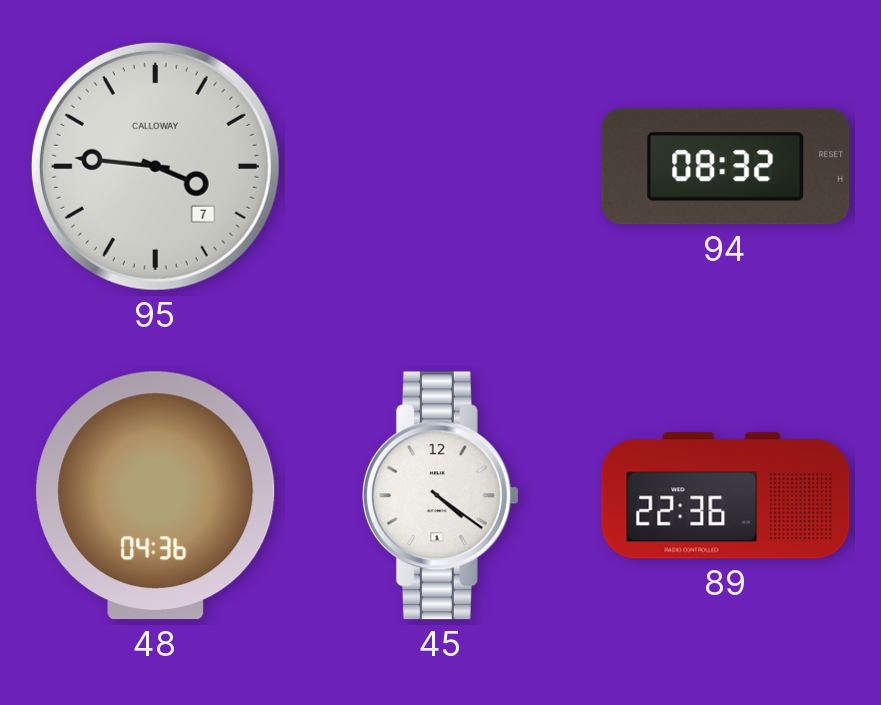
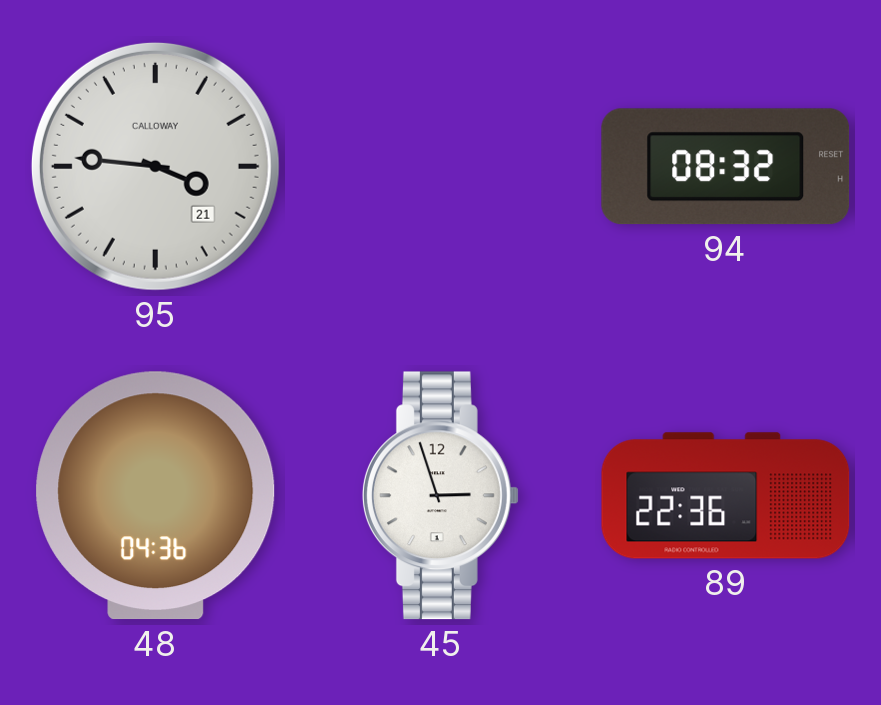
95 date: 7 -> 21 (155, 166)
45: 4:21 -> 2:57 (440, 496)
